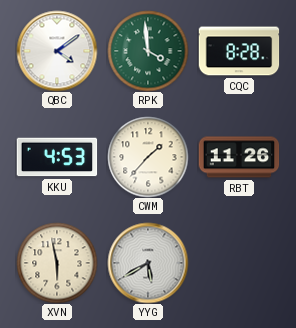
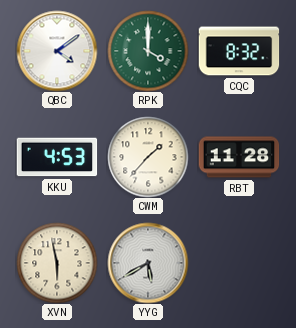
RPK: 3:59 -> 4:00 (148, 51)
CQC: 8:28 -> 8:32 (239, 51)
RBT: 11:26 -> 11:28 (239, 157)
